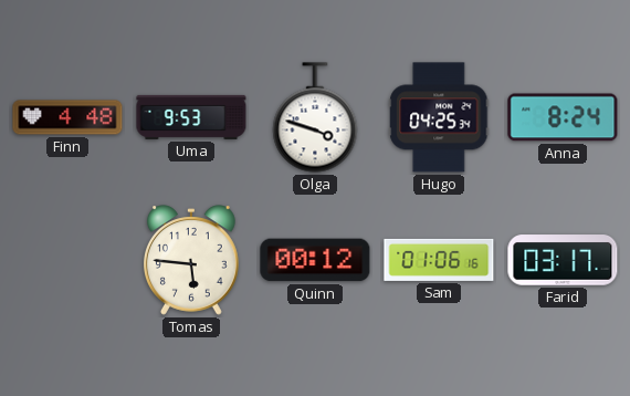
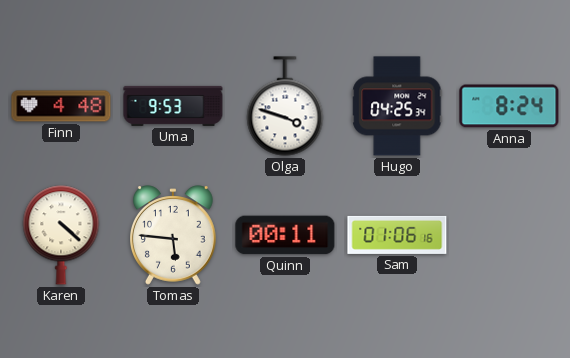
Karen: none -> 4:22 (61, 235)
Quinn: 00:12 -> 00:11 (285, 235)
Farid: 03:17 -> none (563, 260)
